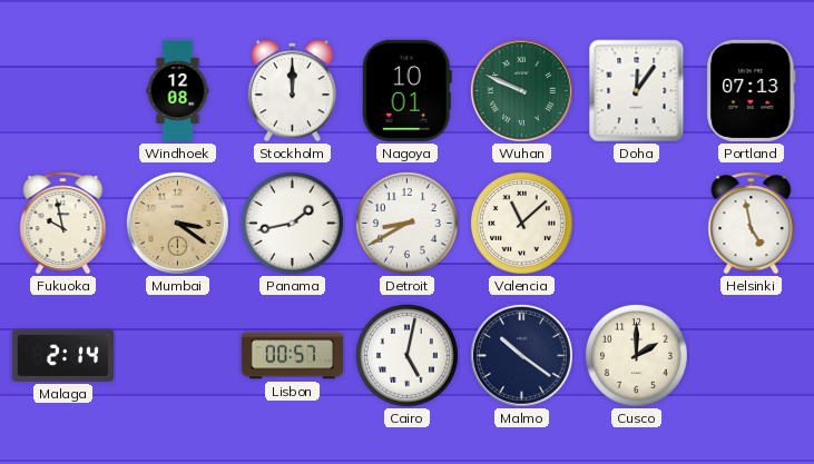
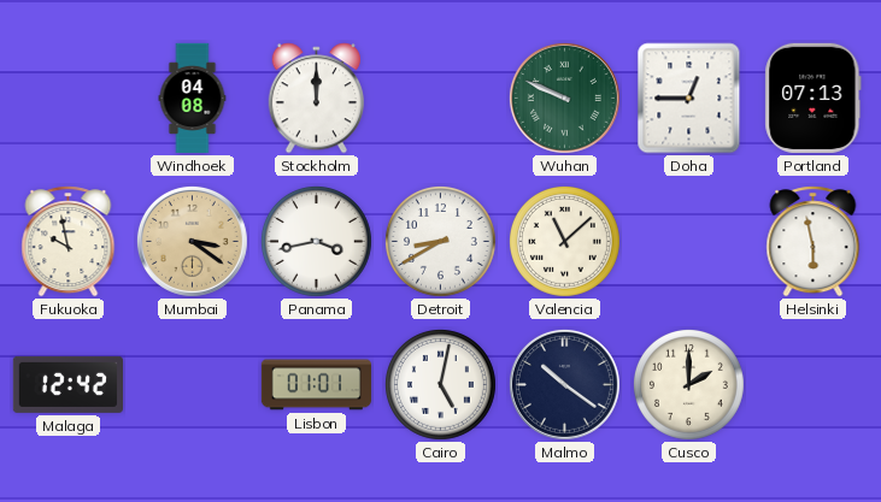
Windhoek: 12:08 -> 04:08 (193, 99)
Nagoya: 10:01 -> none (406, 90)
Doha: 12:06 -> 12:45 (689, 99)
Panama: 1:43 -> 3:43 (316, 241)
Helsinki: 4:58 -> 5:58 (814, 242)
Malaga: 2:14 -> 12:42 (67, 384)
Lisbon: 00:57 -> 01:01 (316, 385)
